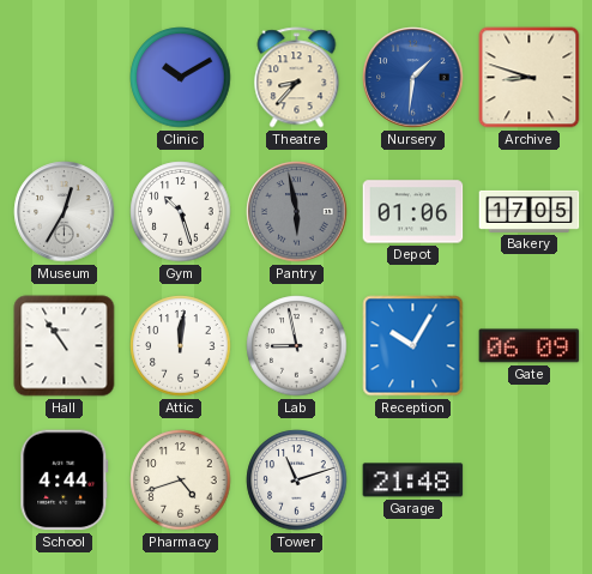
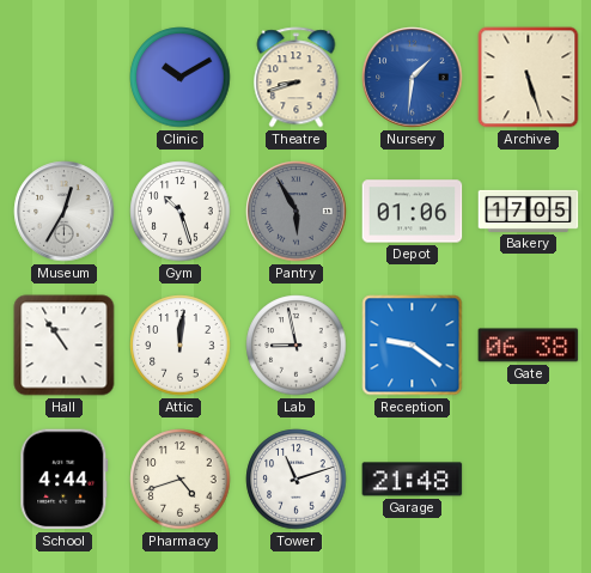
Theatre: 8:37 -> 8:42 (297, 78)
Archive: 8:48 -> 5:27 (529, 78)
Pantry: 5:58 -> 5:55 (297, 212)
Reception: 10:05 -> 9:21 (413, 346)
Gate: 06:09 -> 06:38 (529, 346)
